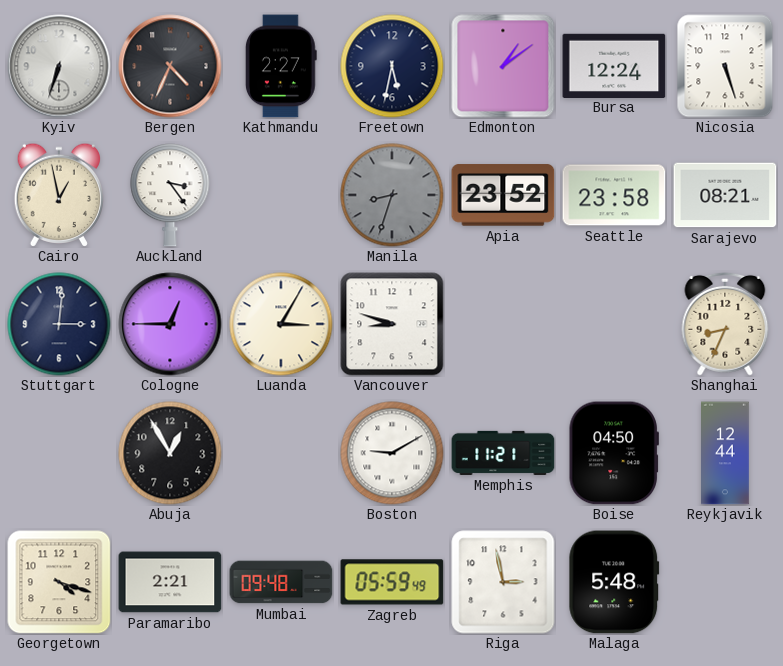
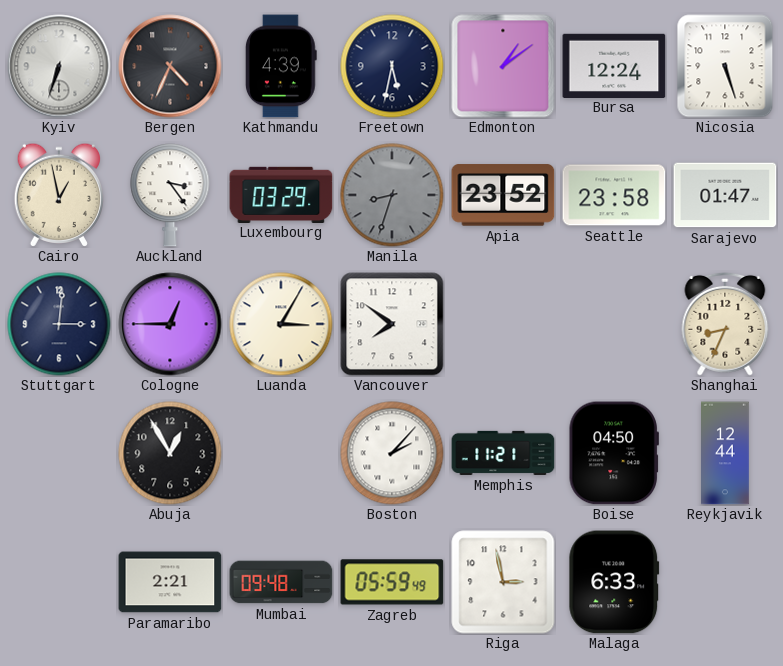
Kathmandu: 2:27 -> 4:39 (281, 66)
Luxembourg: none -> 03:29 (281, 194)
Sarajevo: 08:21 -> 01:47 (725, 195)
Vancouver: 8:48 -> 7:51 (392, 324)
Boston: 9:10 -> 2:07 (392, 453)
Georgetown: 4:18 -> none (59, 582)
Malaga: 5:48 -> 6:33 (614, 582)
